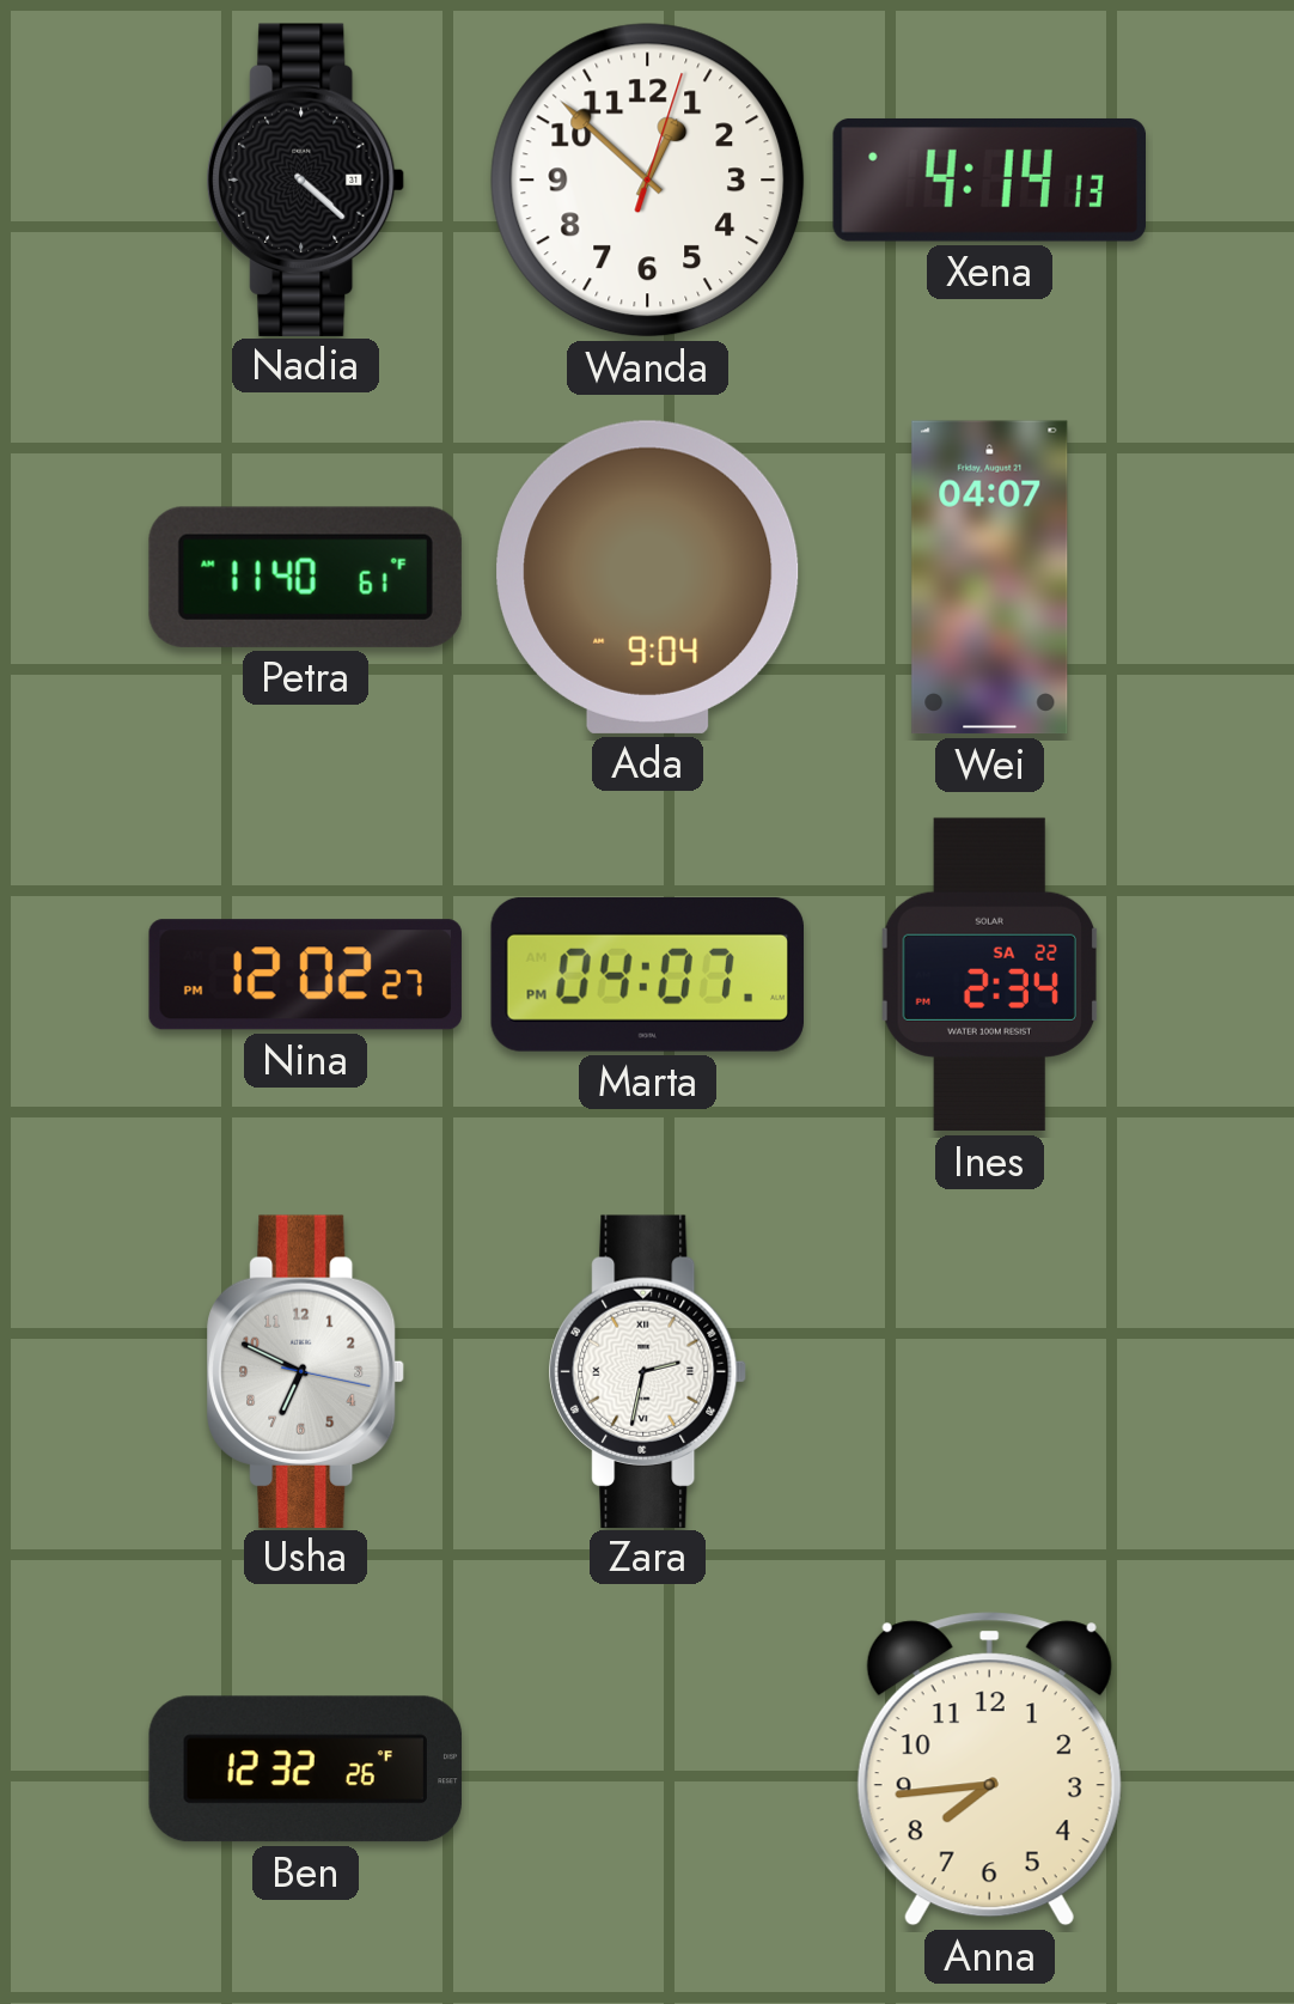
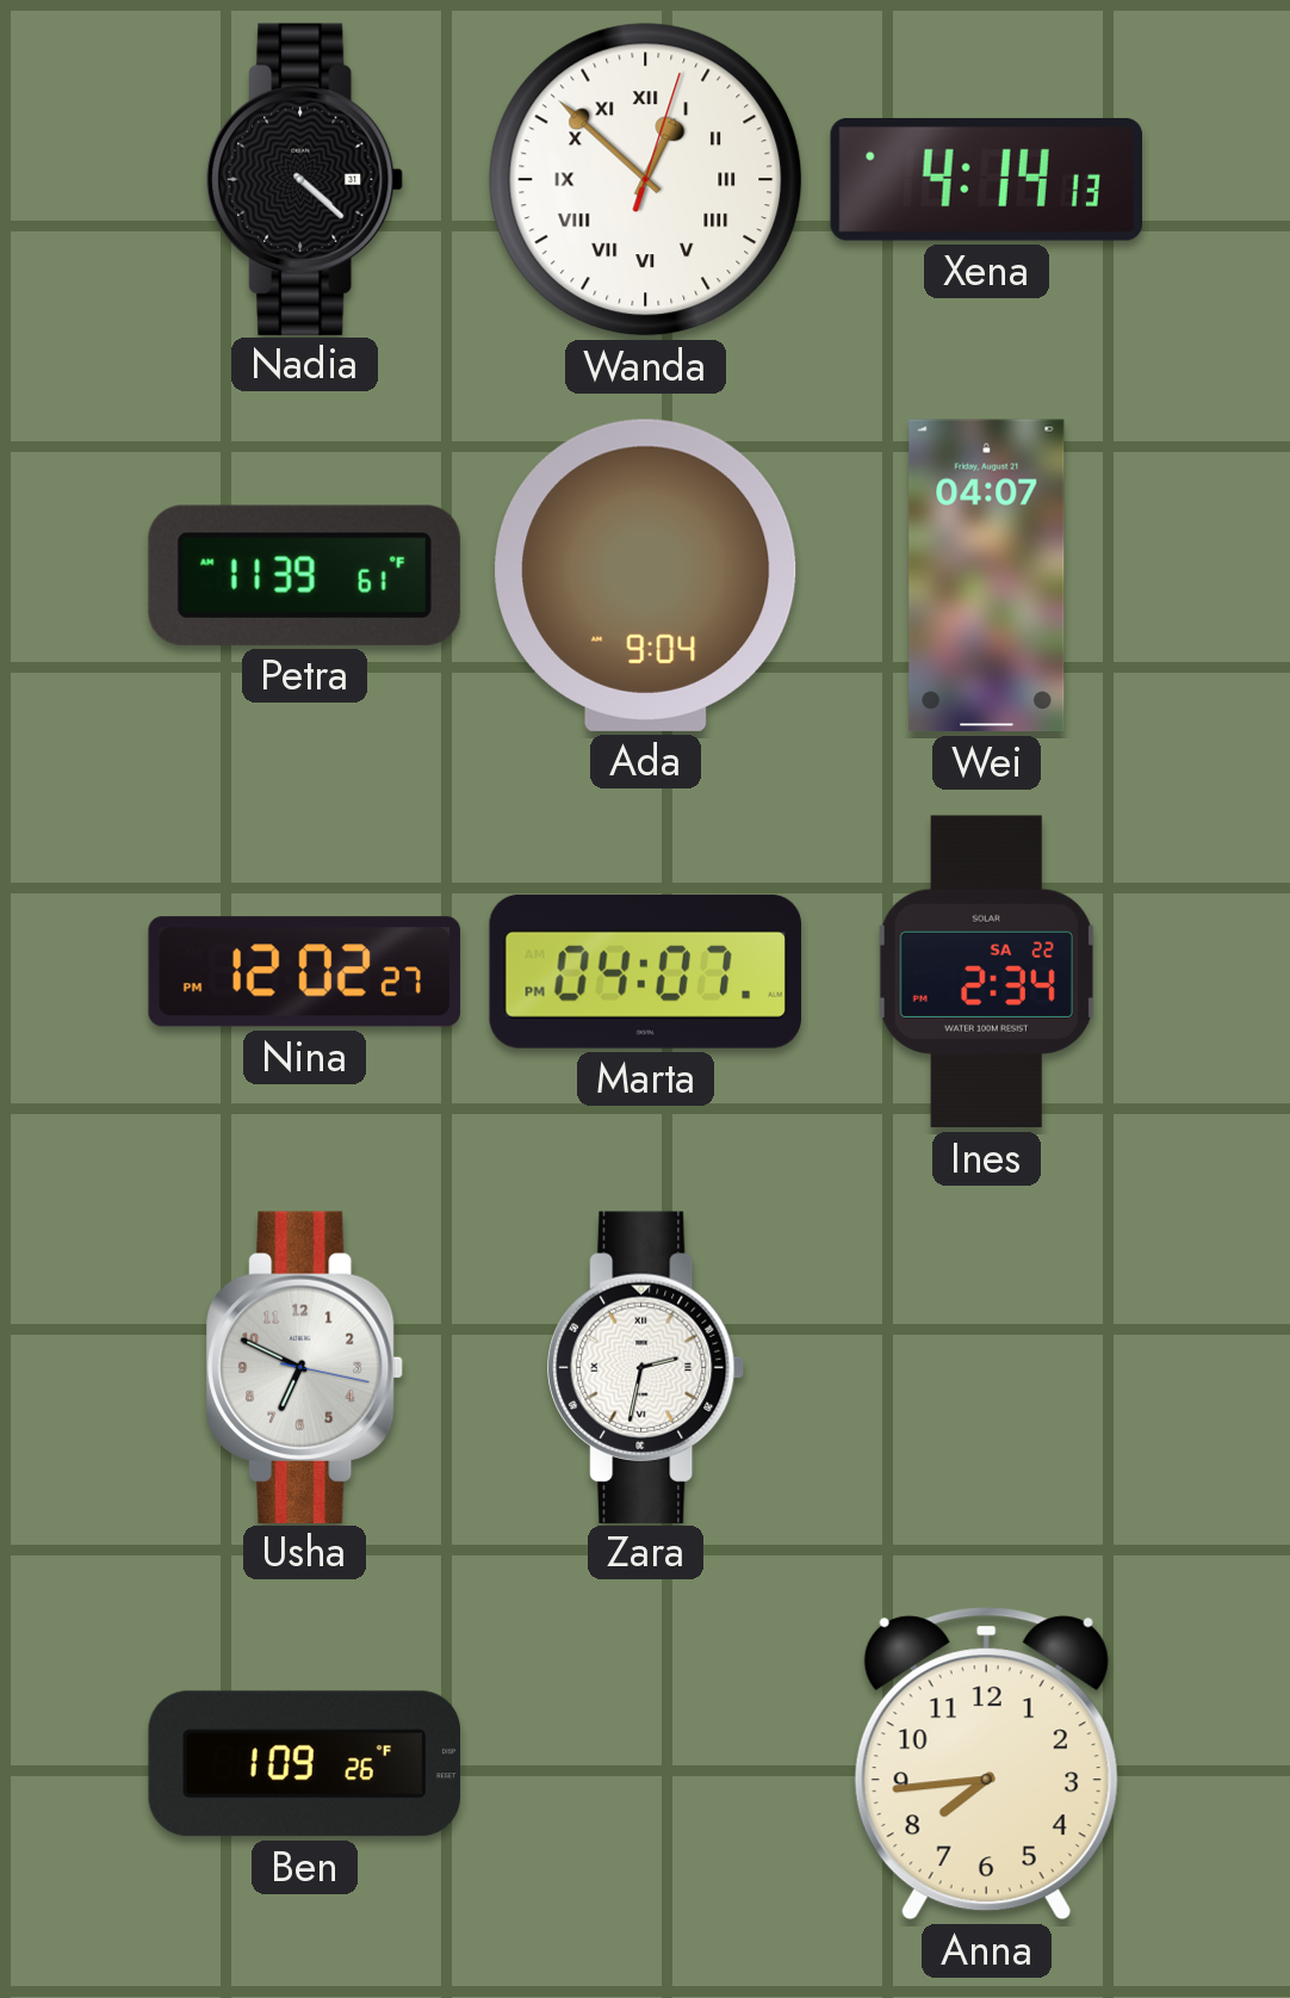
Wanda numerals: Arabic -> Roman (646, 180)
Petra: 11:40 -> 11:39 (304, 575)
Ben: 12:32 -> 1:09 (304, 1764)
